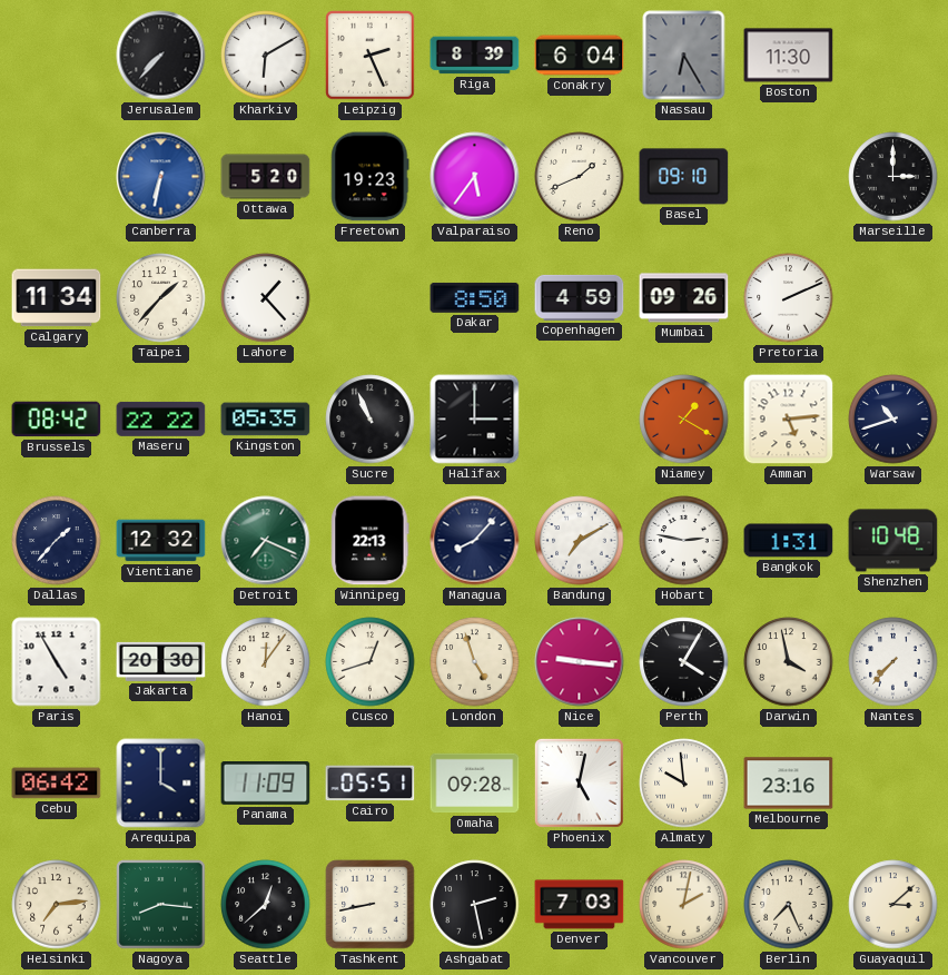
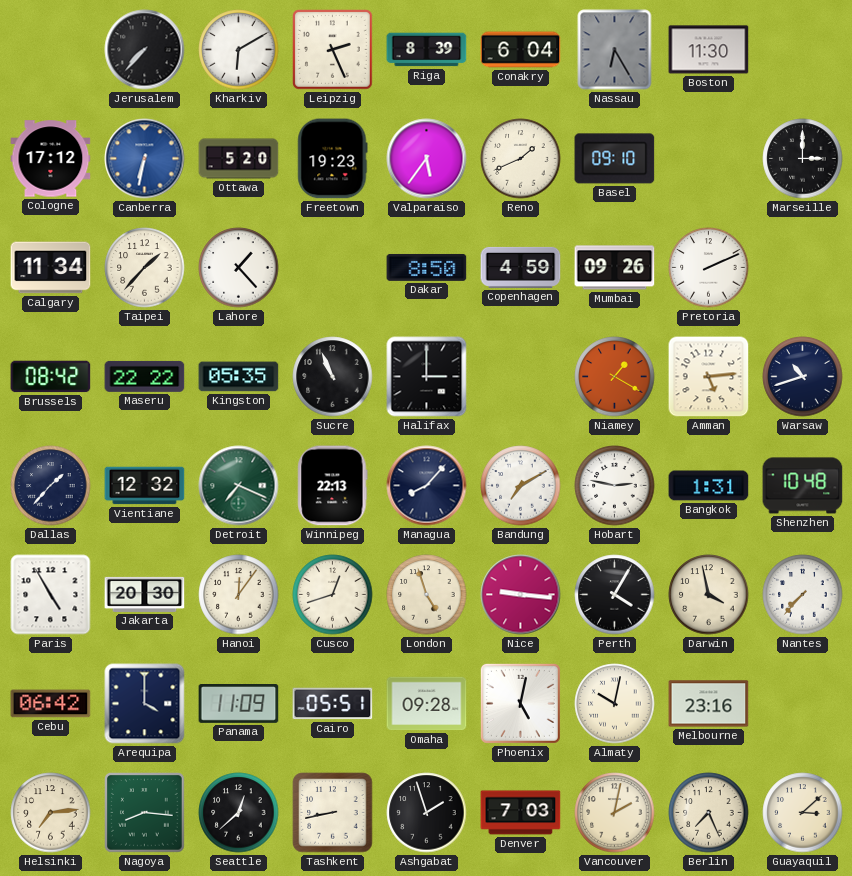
Cologne: none -> 17:12 (51, 159)
Almaty: 9:59 -> 10:02 (615, 704)
Ashgabat: 2:28 -> 1:57 (427, 813)
